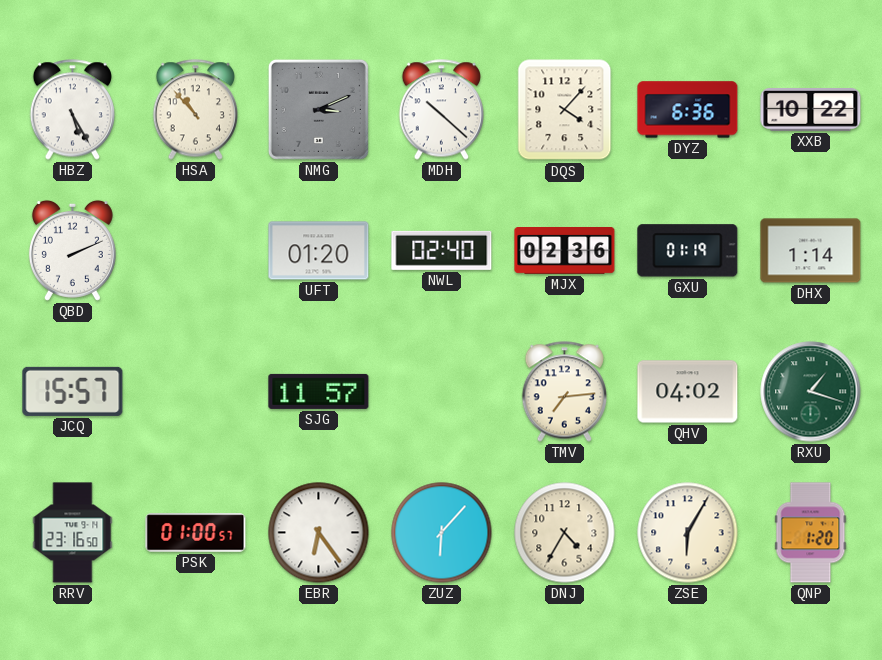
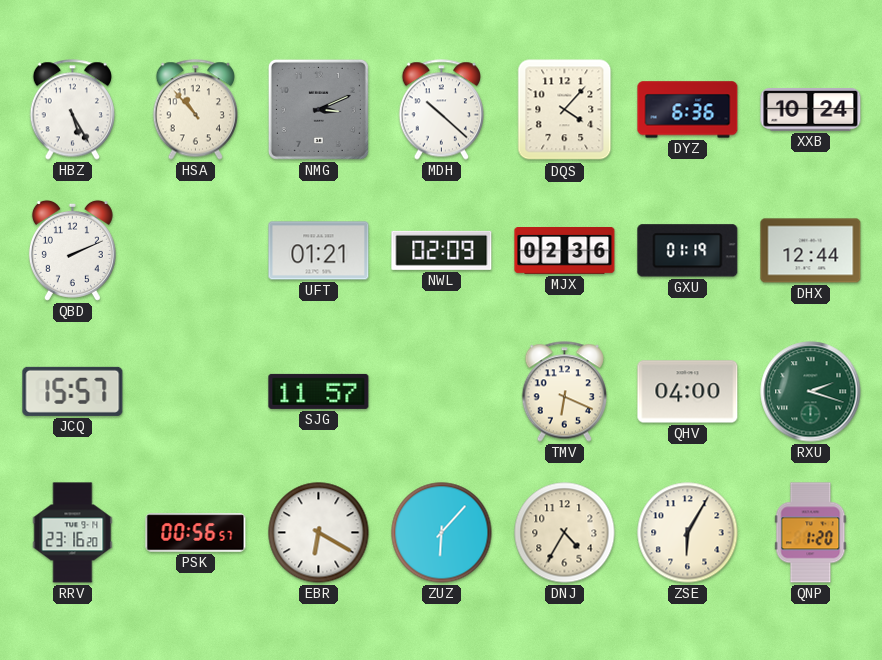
XXB: 10:22 -> 10:24 (811, 110)
UFT: 01:20 -> 01:21 (319, 251)
NWL: 02:40 -> 02:09 (442, 250)
DHX: 1:14 -> 12:44 (811, 251)
TMV: 7:14 -> 6:19 (564, 392)
QHV: 04:02 -> 04:00 (688, 392)
RXU: 1:18 -> 2:18 (811, 392)
RRV: 23:16:50 -> 23:16:20 (73, 533)
PSK: 01:00 -> 00:56 (196, 533)
EBR: 6:24 -> 6:20 (319, 533)
